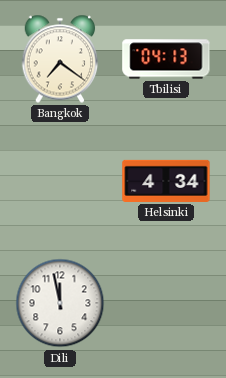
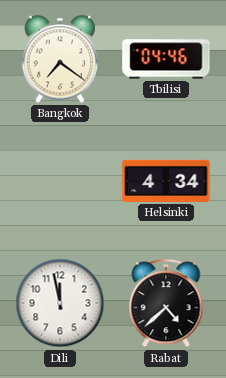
Tbilisi: 04:13 -> 04:46 (166, 59)
Rabat: none -> 4:38 (166, 304)
